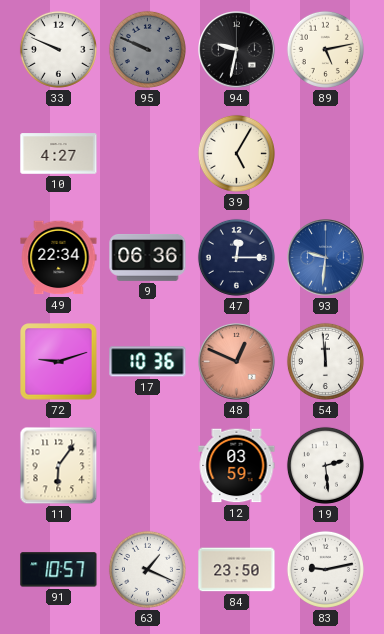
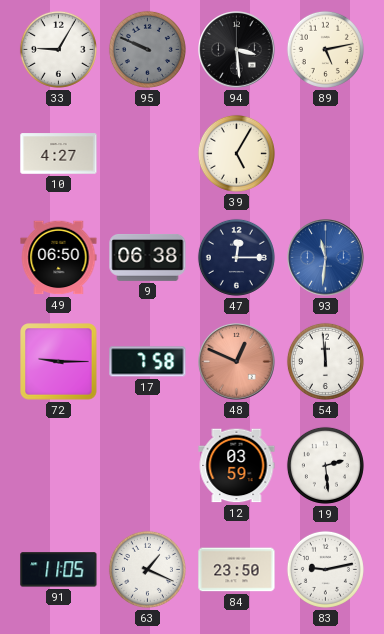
33: 9:49 -> 9:05 (58, 49)
94: 9:32 -> 3:29 (237, 50)
49: 22:34 -> 06:50 (59, 258)
9: 06:36 -> 06:38 (148, 258)
93: 9:31 -> 11:31 (326, 258)
72: 9:12 -> 9:15 (59, 362)
17: 10:36 -> 7:58 (148, 362)
11: 6:06 -> none (59, 466)
91: 10:57 -> 11:05 (59, 570)
